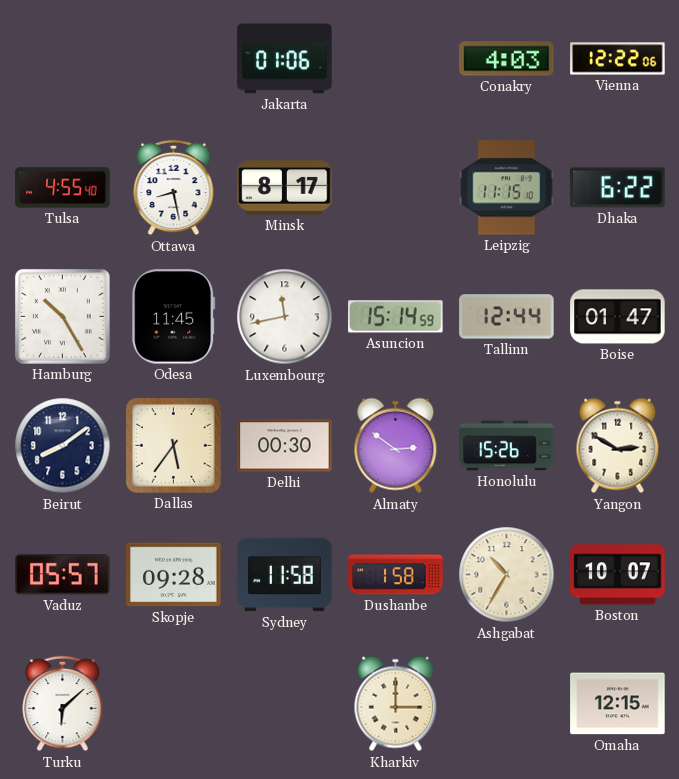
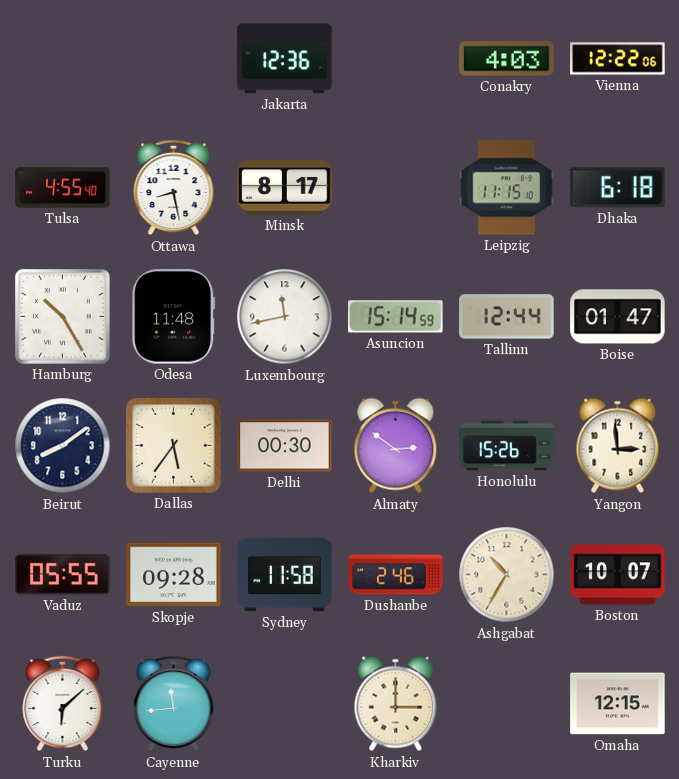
Jakarta: 01:06 -> 12:36 (285, 59)
Dhaka: 6:22 -> 6:18 (618, 188)
Odesa: 11:45 -> 11:48 (174, 317)
Yangon: 2:50 -> 2:59 (618, 446)
Vaduz: 05:57 -> 05:55 (63, 575)
Dushanbe: 1:58 -> 2:46 (396, 575)
Cayenne: none -> 11:44 (174, 704)
